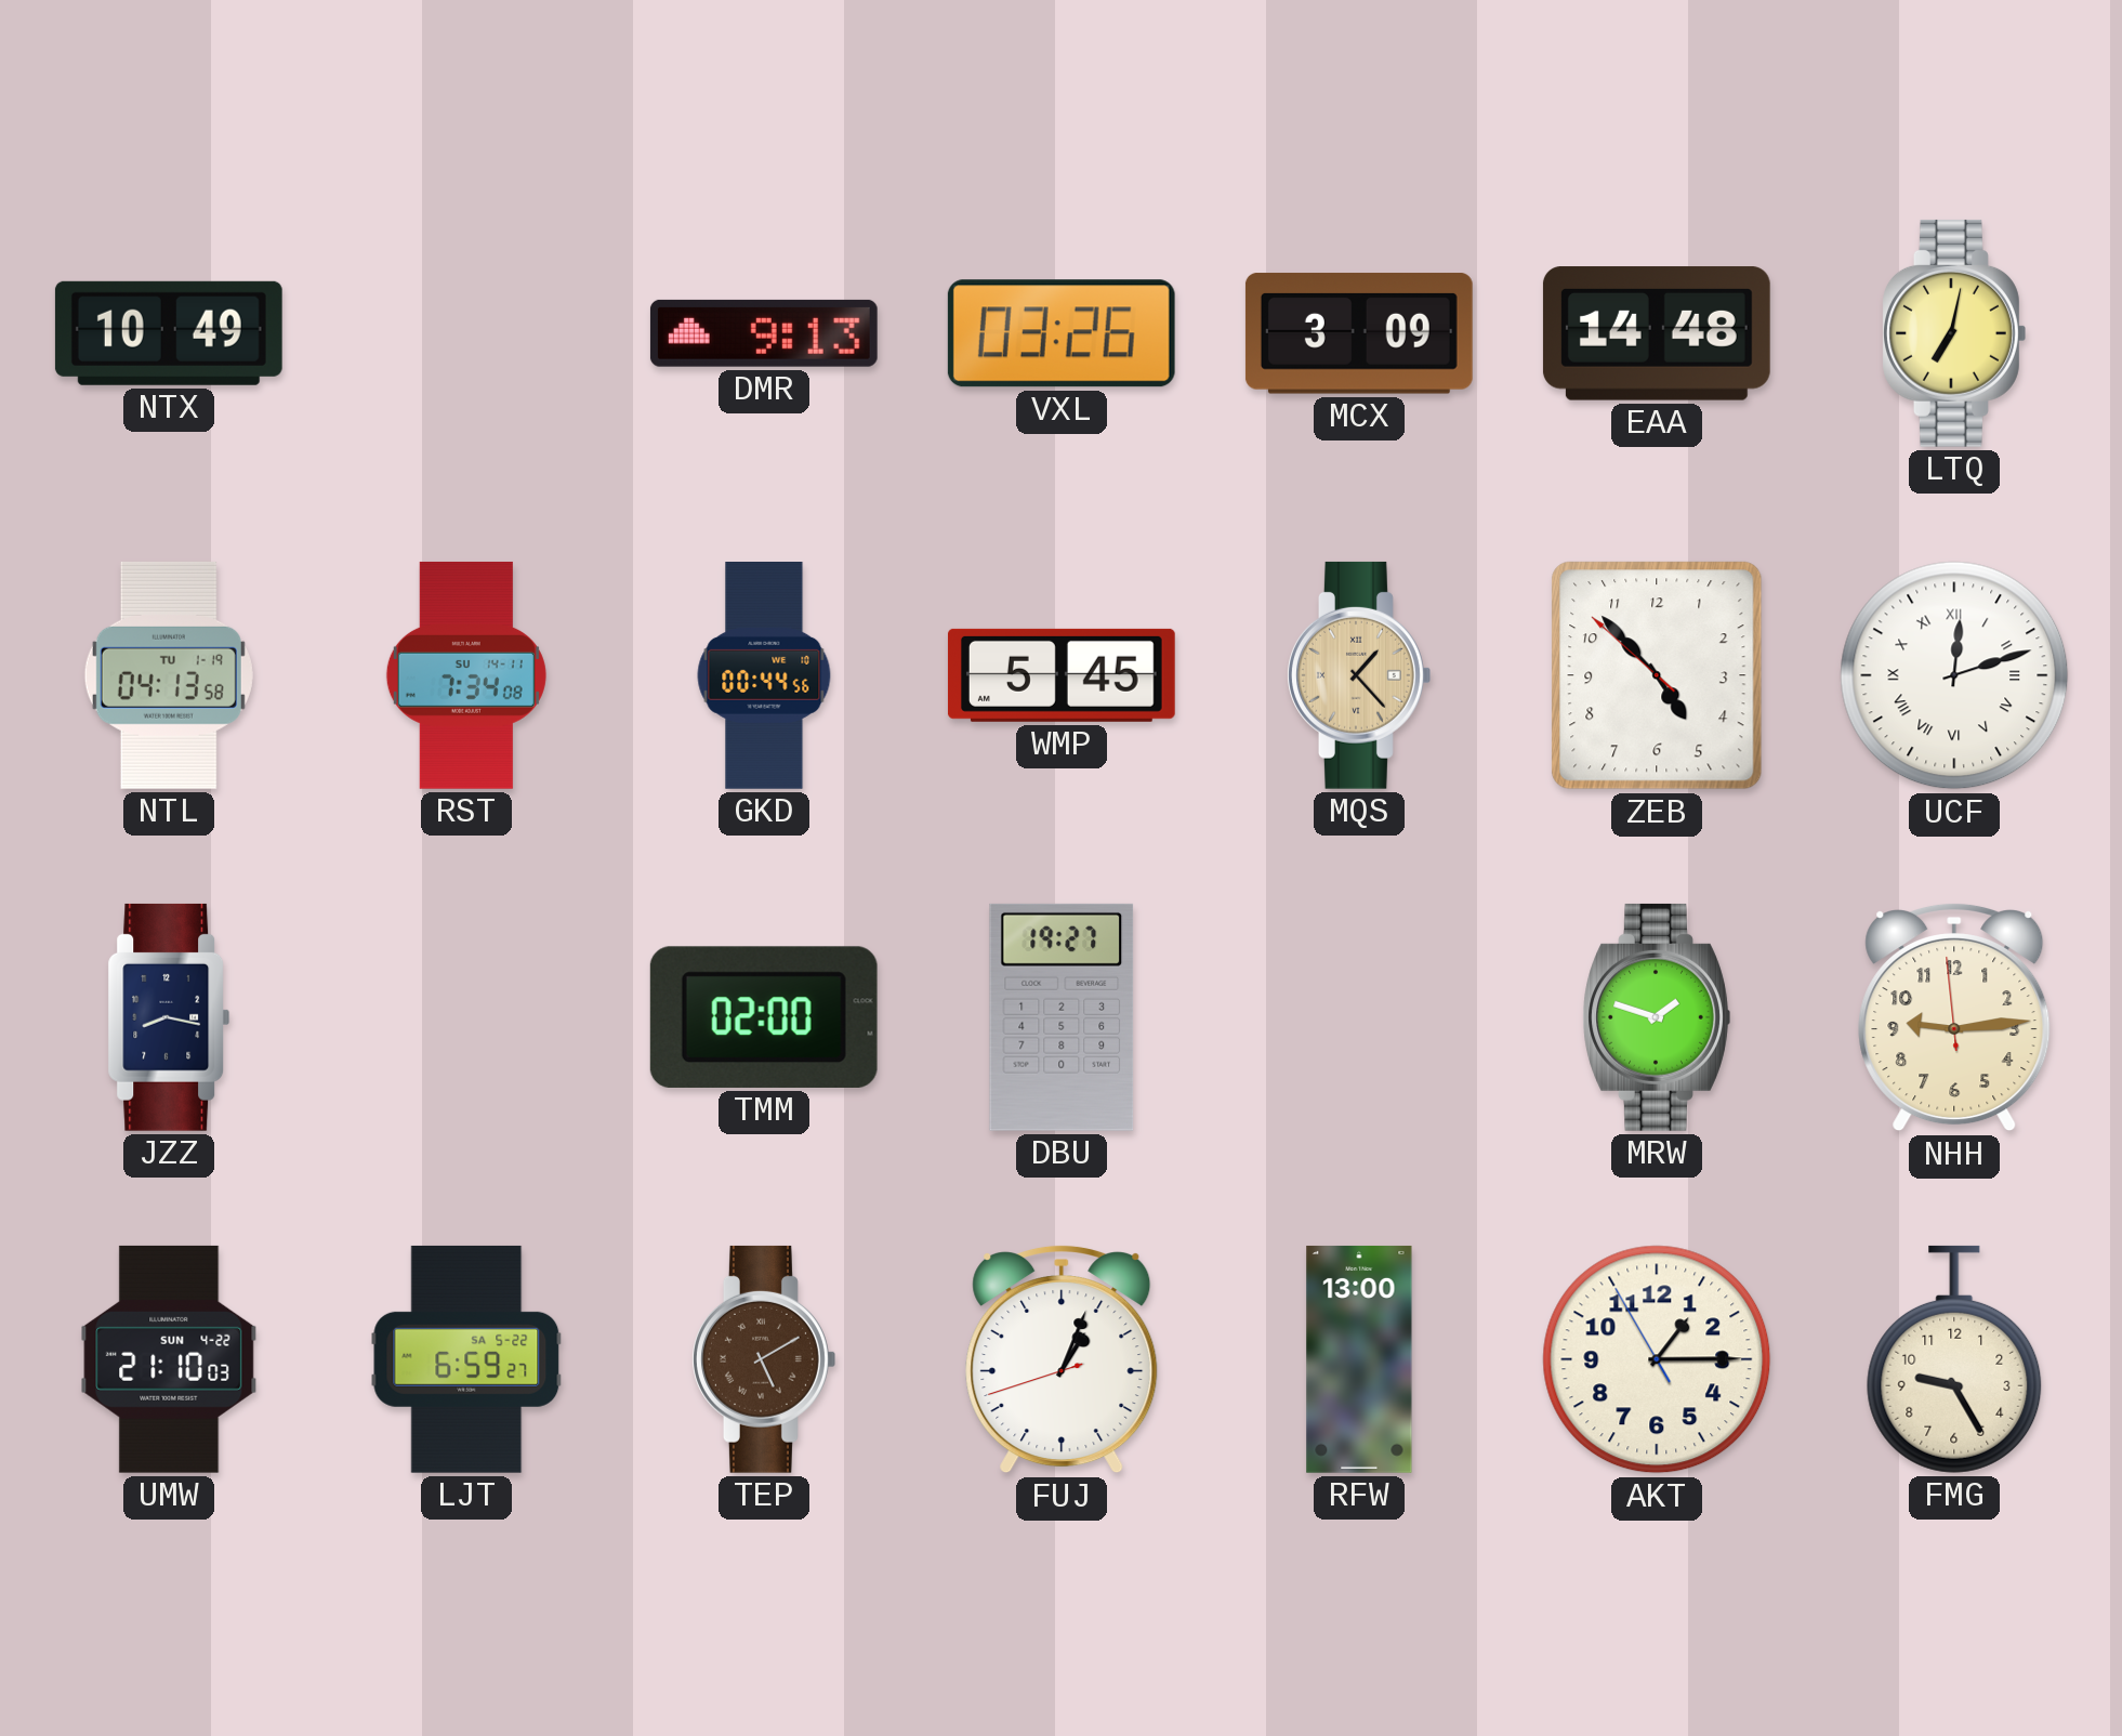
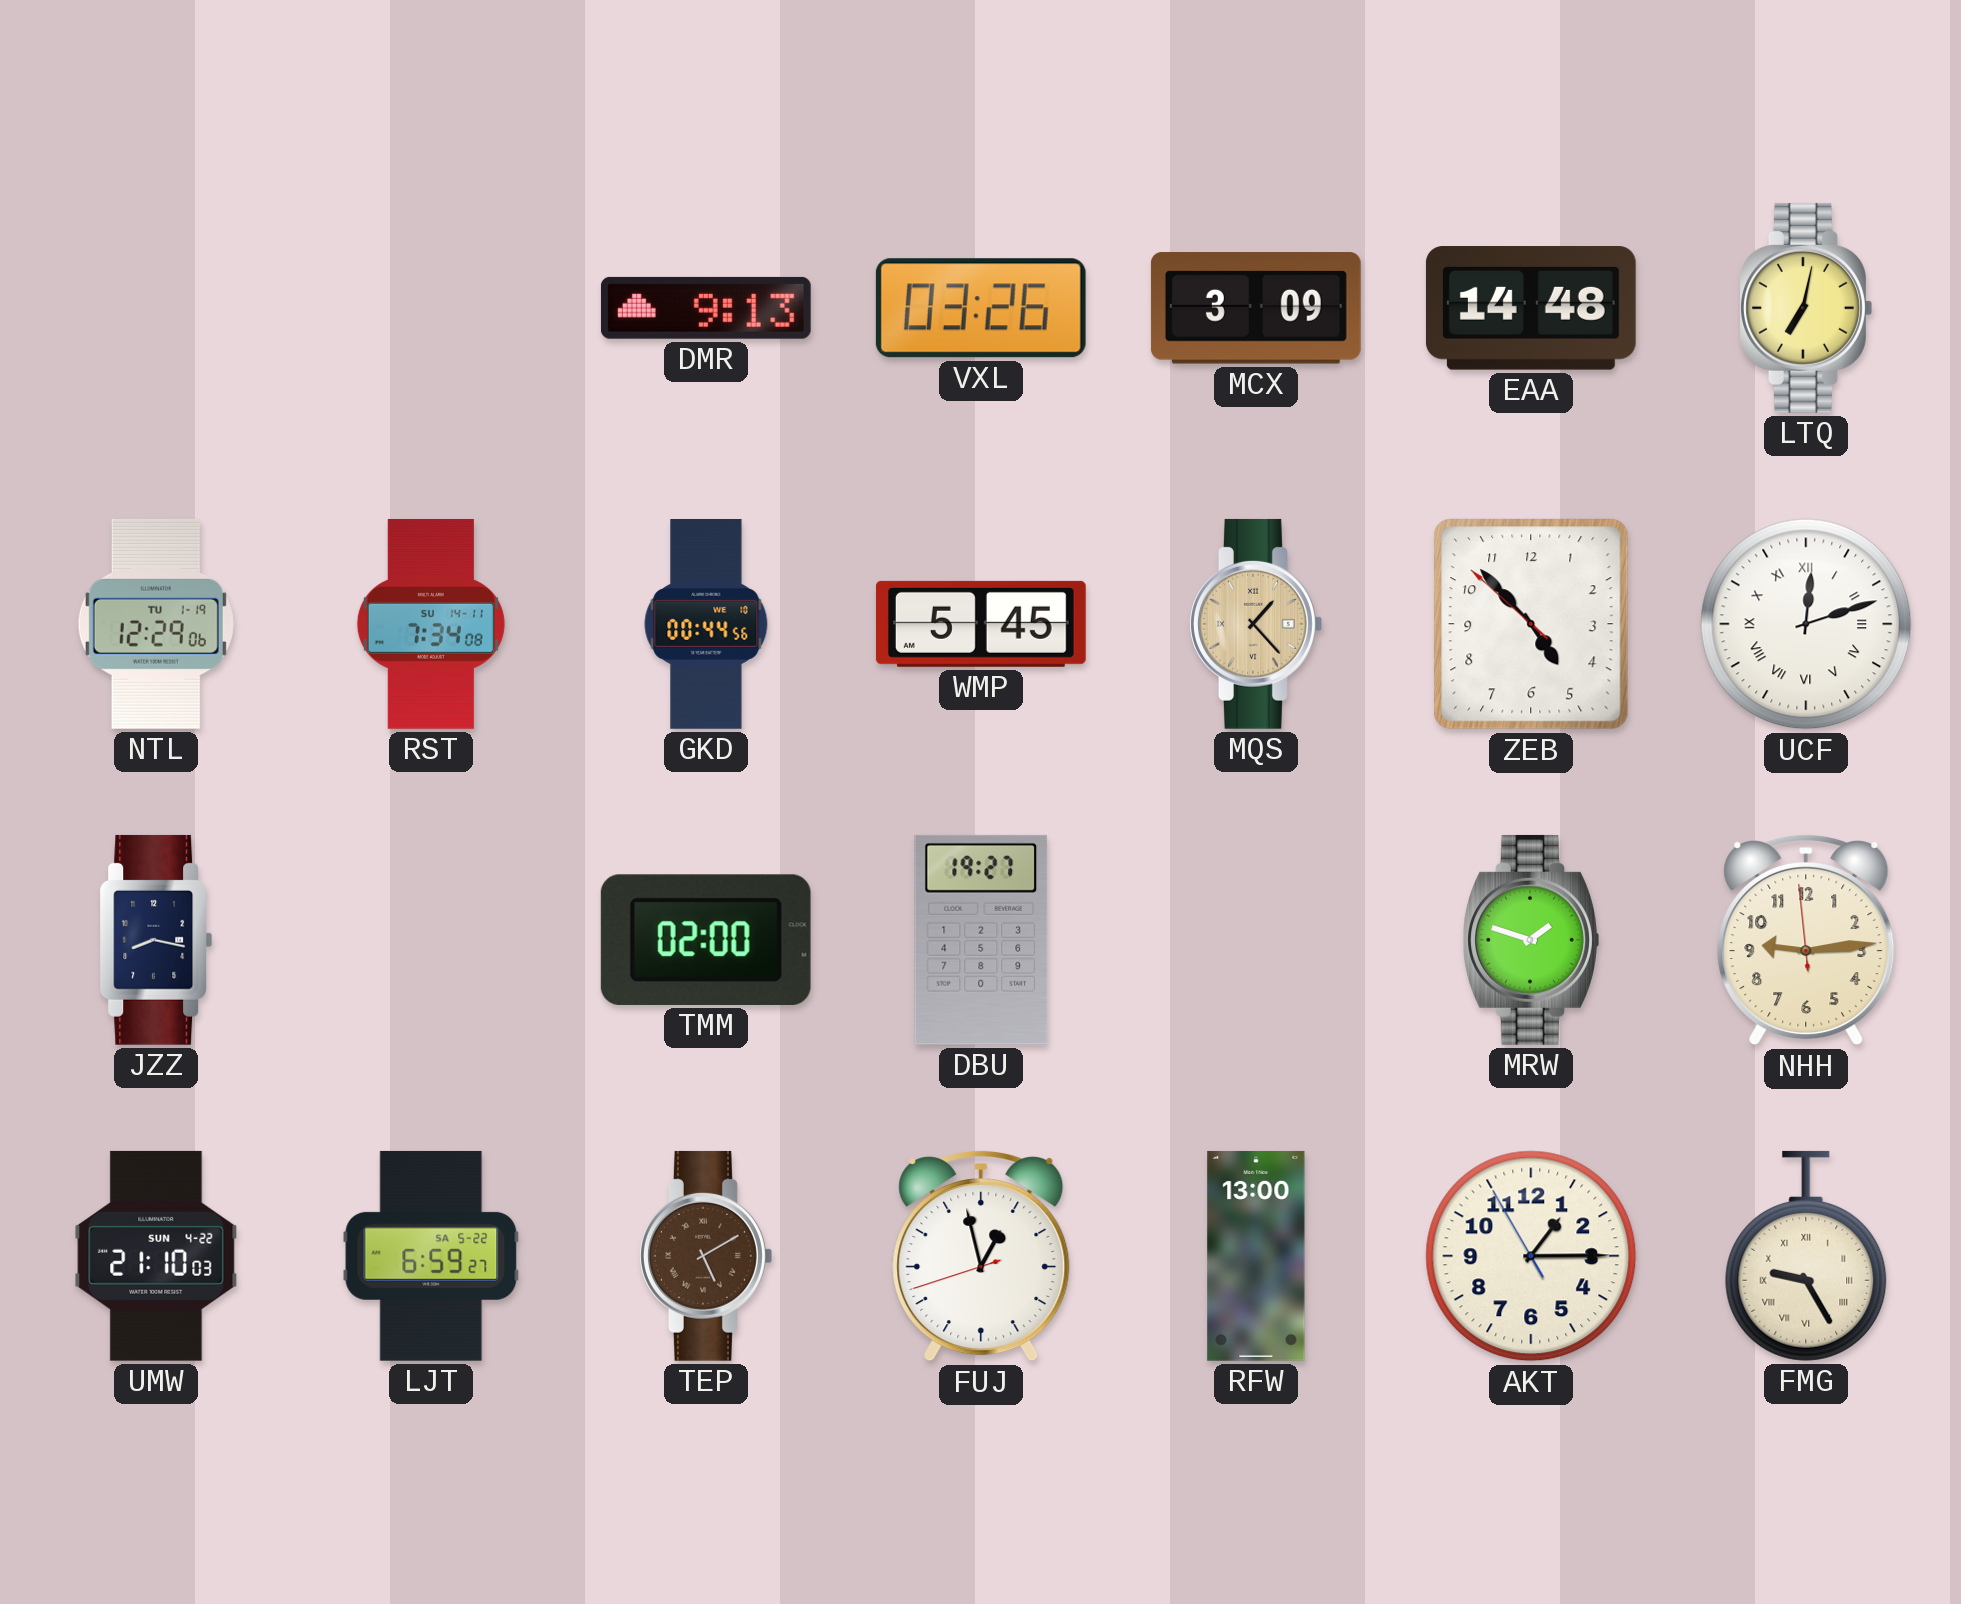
NTX: 10:49 -> none (169, 333)
NTL: 04:13 -> 12:29 (156, 624)
FUJ: 1:03 -> 12:57 (981, 1256)
FMG numerals: Arabic -> Roman (1806, 1256)
